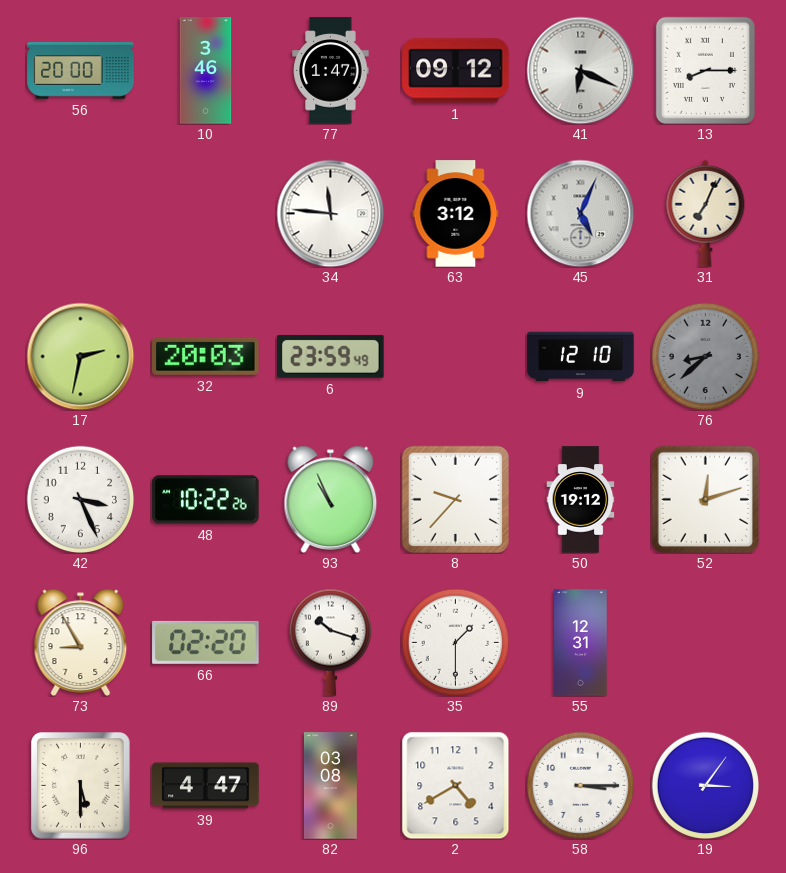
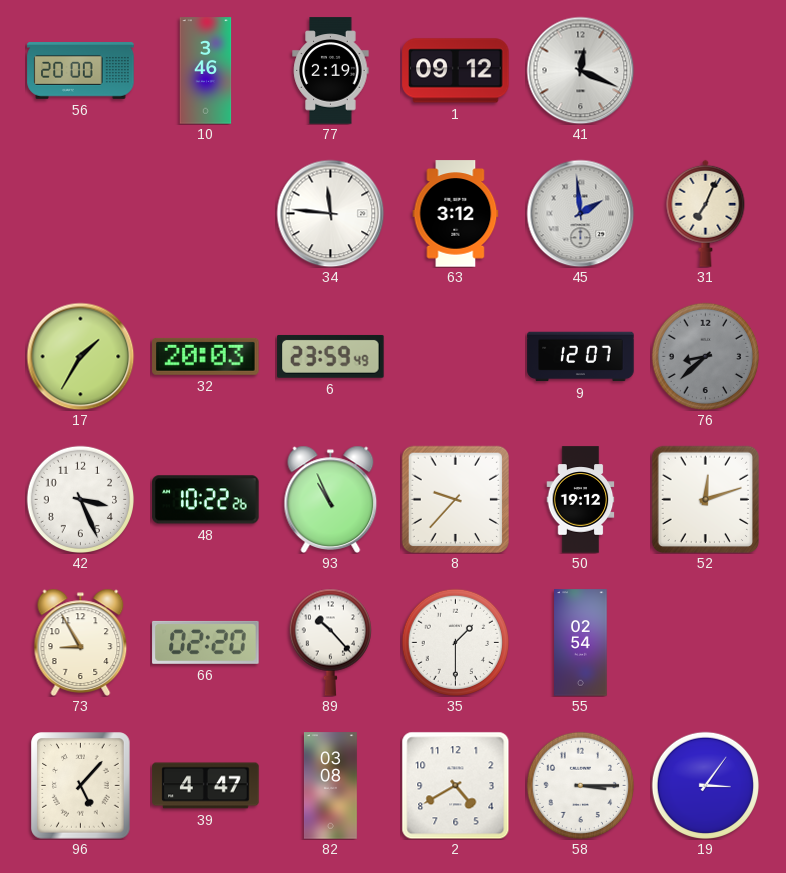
77: 1:47 -> 2:19 (331, 71)
41: 6:19 -> 12:19 (580, 70)
13: 8:15 -> none (705, 70)
45: 5:04 -> 1:59 (580, 213)
17: 2:32 -> 1:35 (80, 356)
9: 12:10 -> 12:07 (581, 357)
89: 10:18 -> 10:23 (330, 642)
55: 12:31 -> 02:54 (581, 643)
96: 5:30 -> 5:07 (81, 786)
